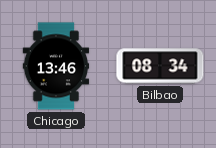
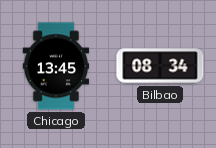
Chicago: 13:46 -> 13:45 (56, 66)
